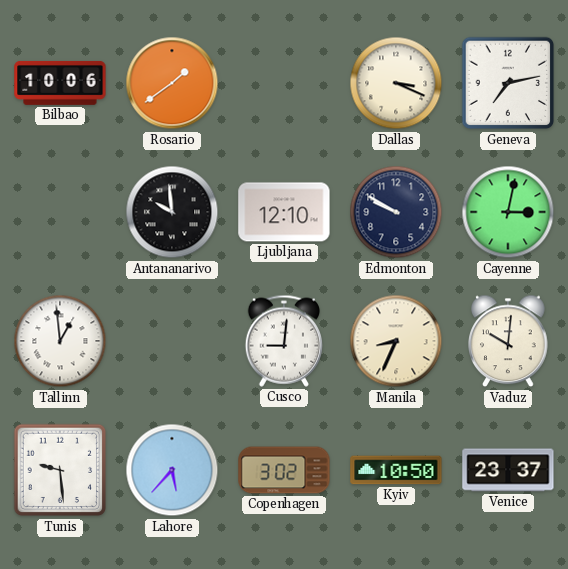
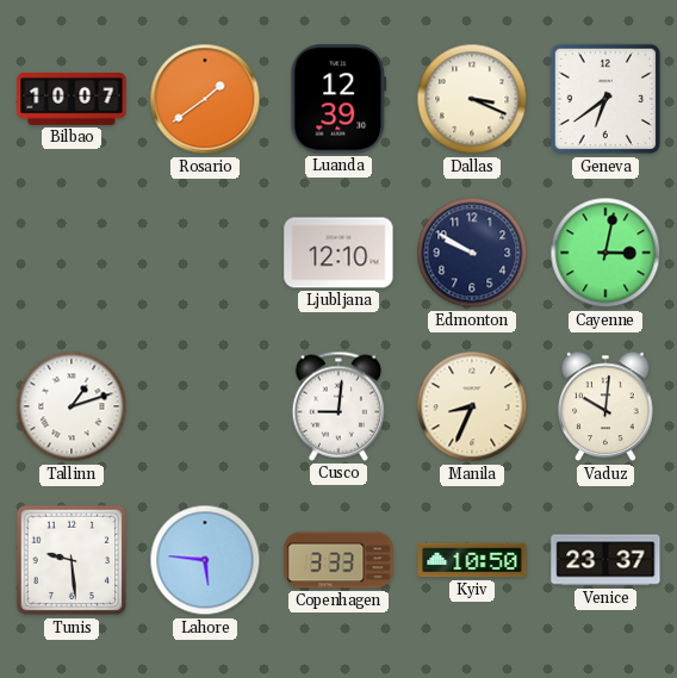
Bilbao: 10:06 -> 10:07 (72, 99)
Luanda: none -> 12:39 (338, 99)
Geneva: 7:13 -> 6:39 (605, 99)
Antananarivo: 9:59 -> none (172, 212)
Tallinn: 12:59 -> 1:12 (72, 406)
Lahore: 5:37 -> 5:46 (205, 560)
Copenhagen: 3:02 -> 3:33 (338, 560)
